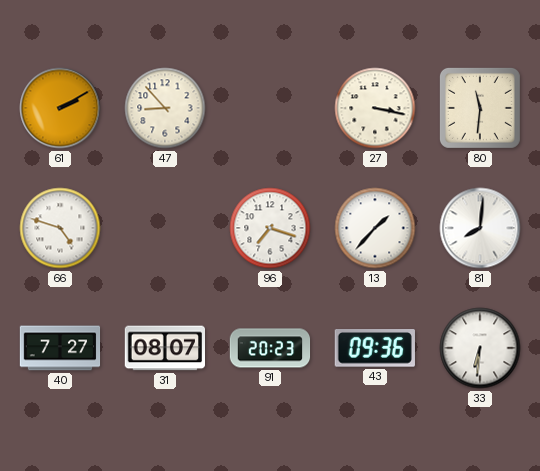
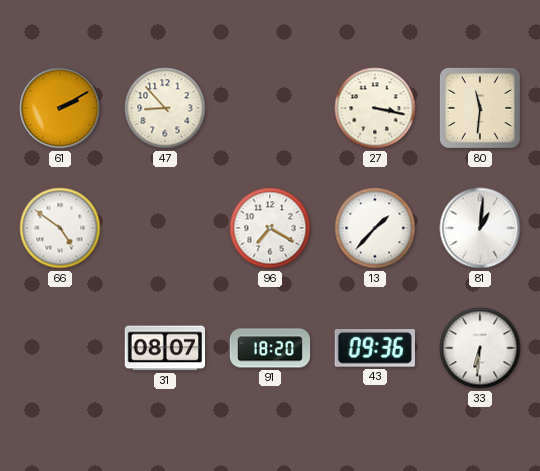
66: 4:48 -> 4:51 (60, 228)
96: 7:18 -> 7:20 (270, 228)
81: 8:01 -> 1:01 (480, 228)
40: 7:27 -> none (60, 348)
91: 20:23 -> 18:20 (270, 348)
